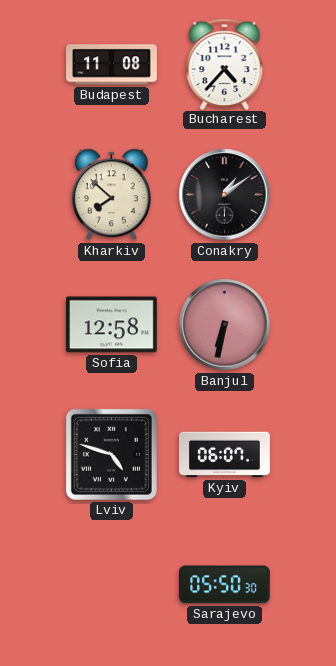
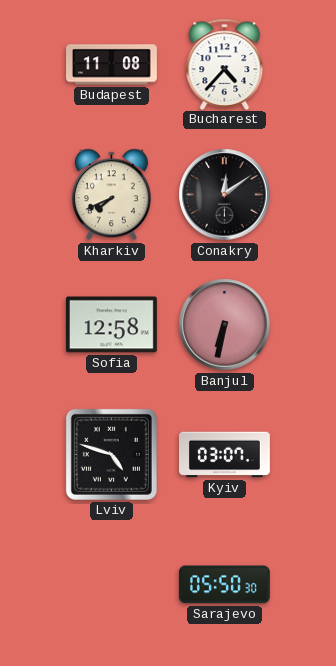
Kharkiv: 7:52 -> 7:41 (111, 195)
Conakry: 1:09 -> 12:09 (225, 195)
Kyiv: 06:07 -> 03:07 (225, 455)
